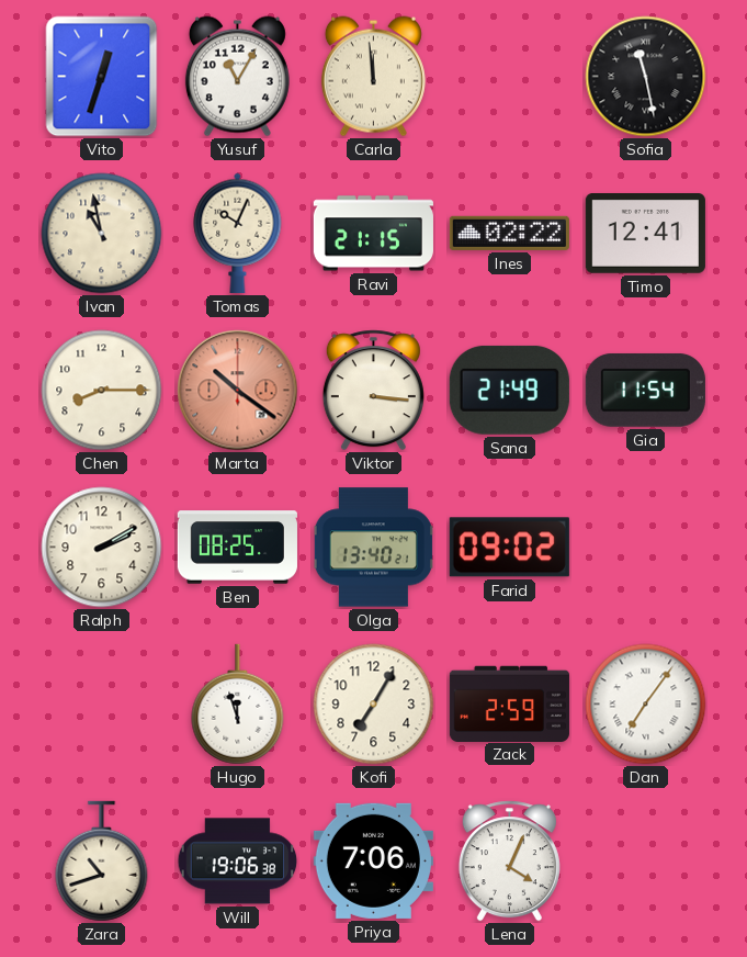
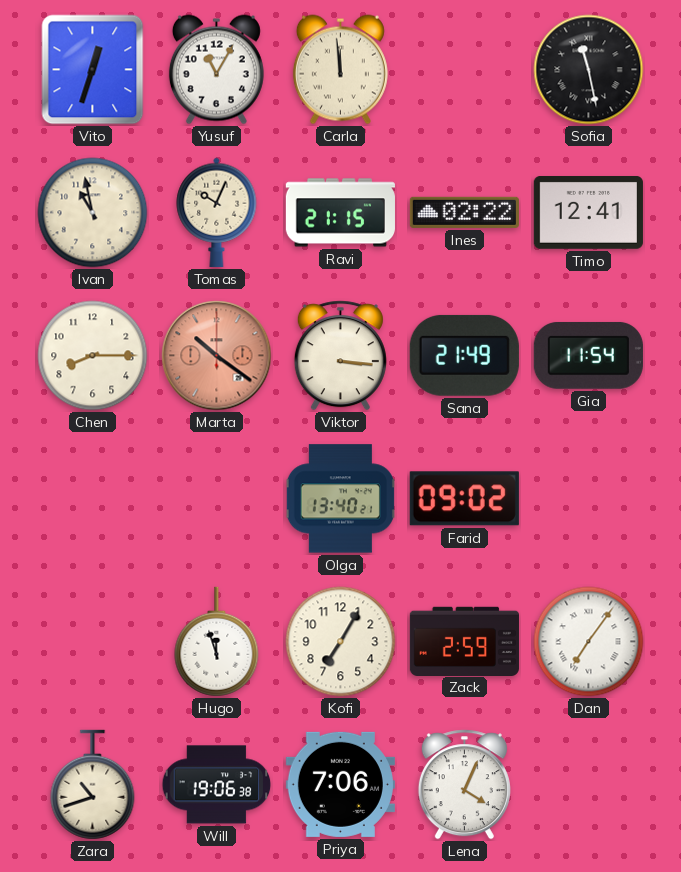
Ralph: 2:10 -> none (102, 548)
Ben: 08:25 -> none (237, 548)
